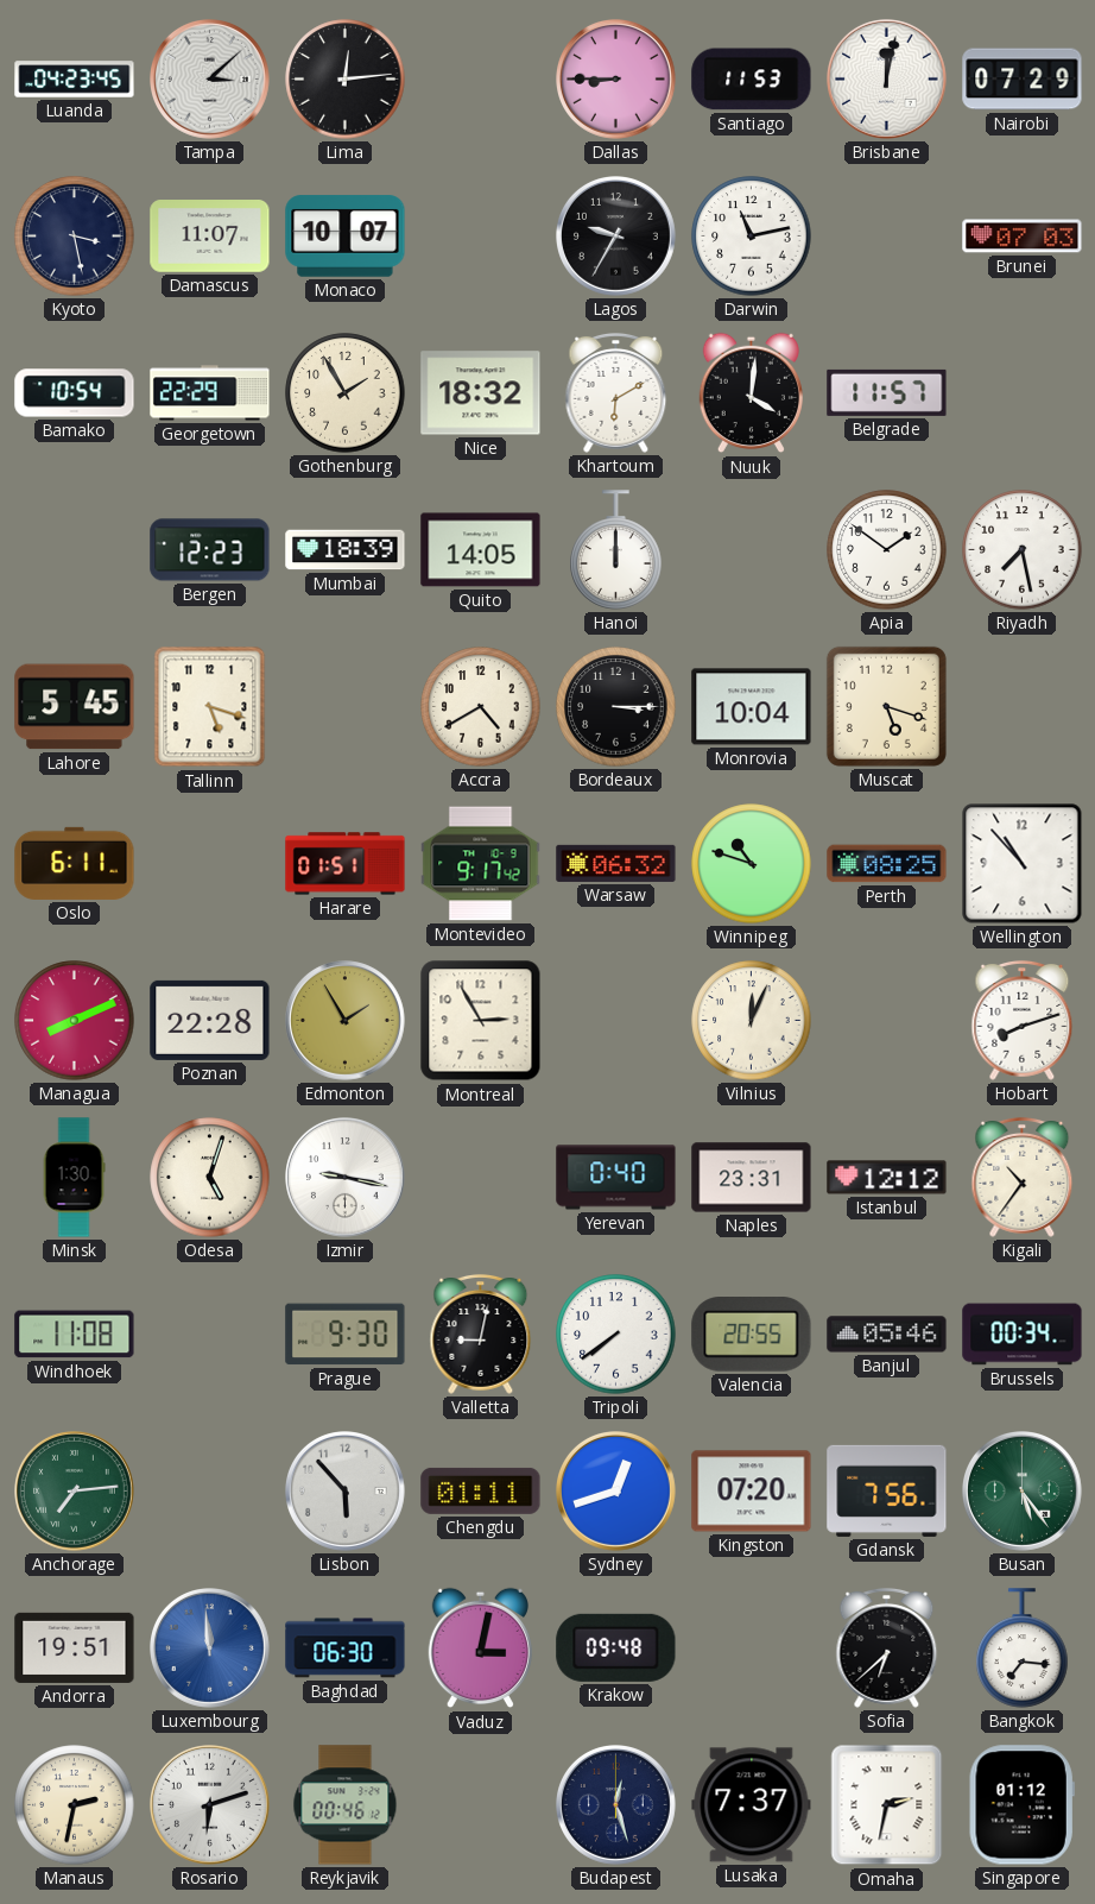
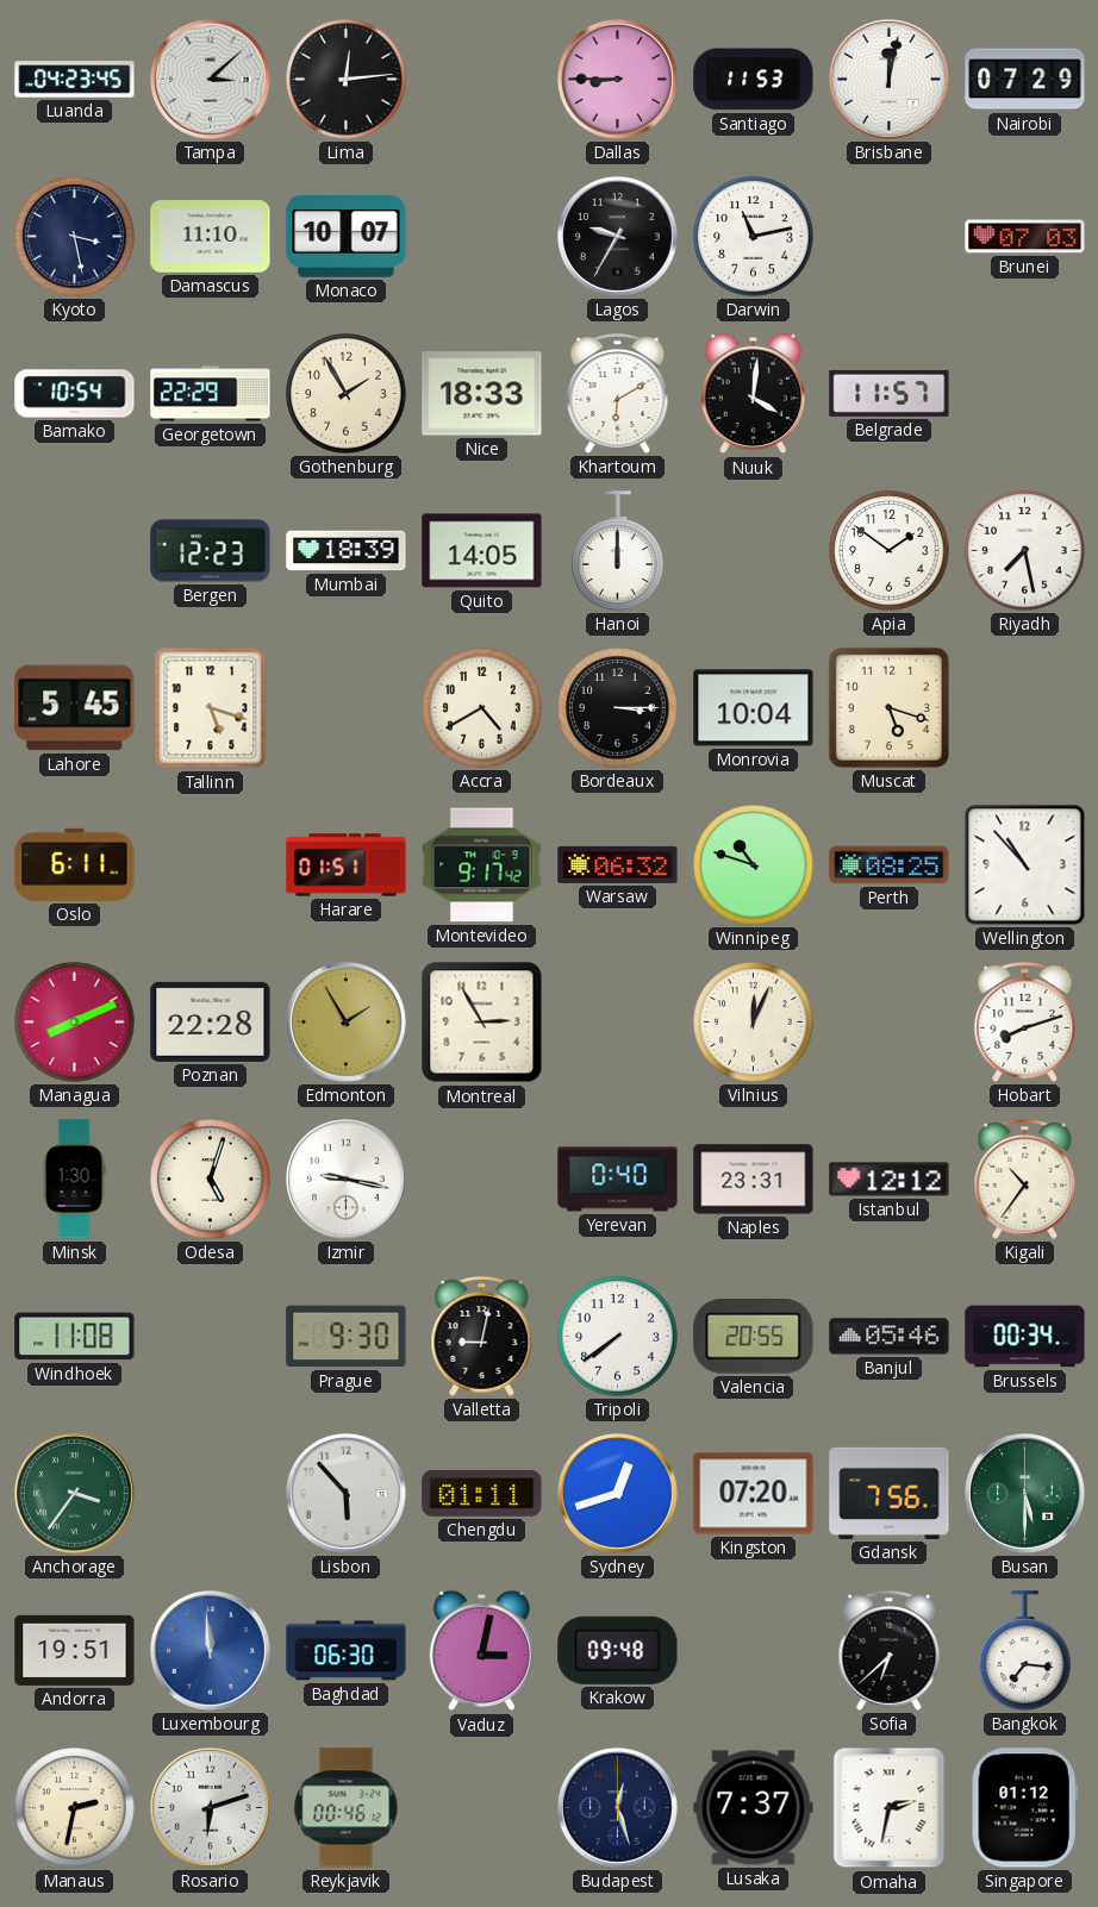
Damascus: 11:07 -> 11:10 (211, 237)
Nice: 18:32 -> 18:33 (482, 394)
Anchorage: 7:14 -> 3:36 (75, 1494)
Busan: 5:24 -> 5:30 (1025, 1494)
